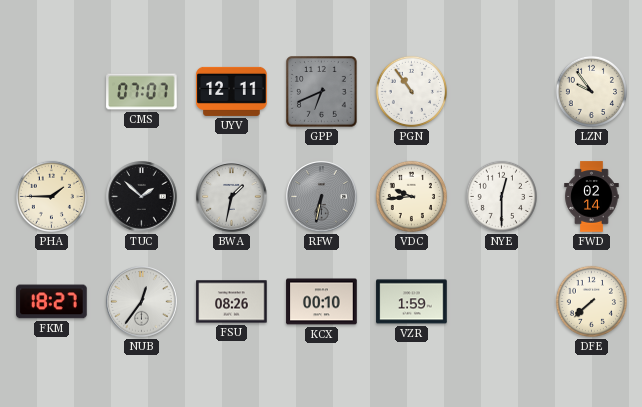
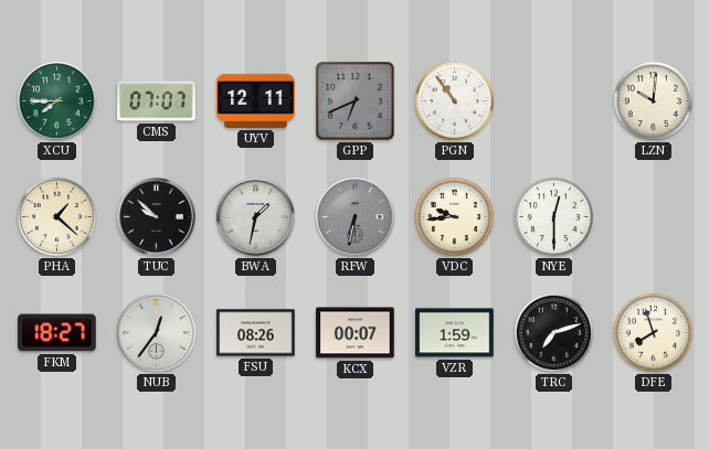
XCU: none -> 7:45 (57, 101)
LZN: 9:54 -> 10:01 (653, 100)
PHA: 1:45 -> 1:22 (56, 216)
TUC: 1:52 -> 9:52 (157, 217)
FWD: 02:14 -> none (592, 197)
KCX: 00:10 -> 00:07 (356, 333)
TRC: none -> 7:12 (553, 332)
DFE: 7:38 -> 7:57 (653, 332)
